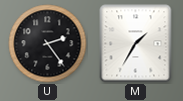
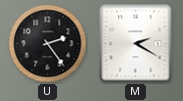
M: 1:35 -> 2:20 (136, 44)
